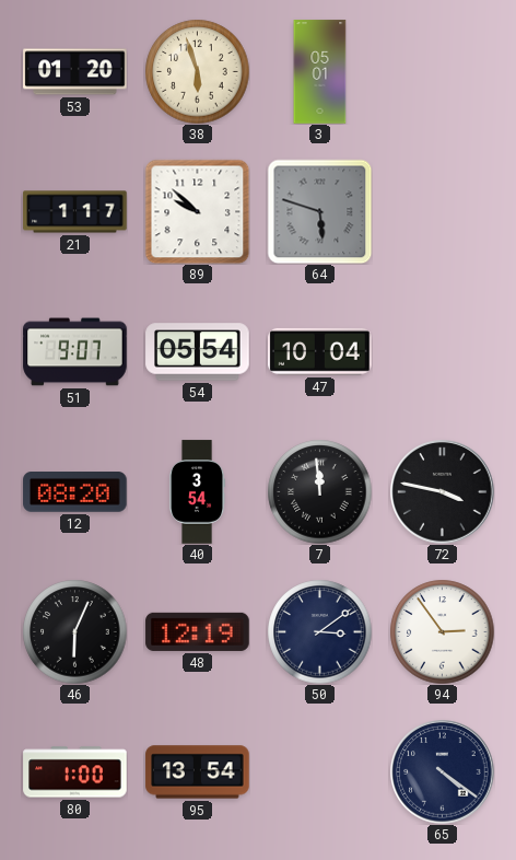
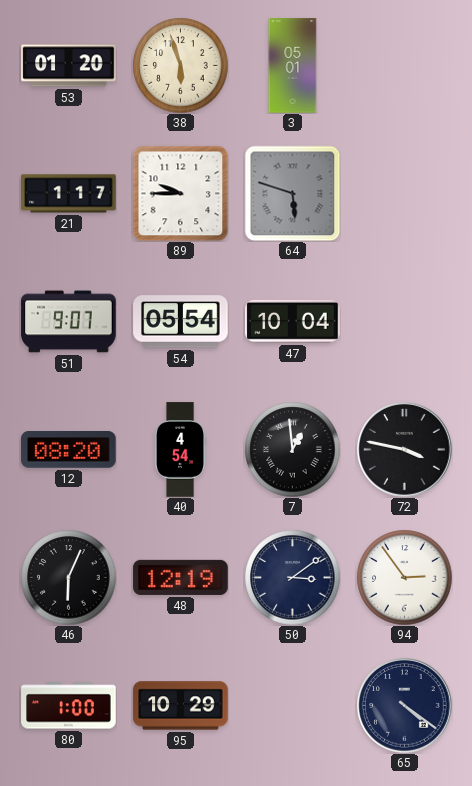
89: 9:52 -> 9:45 (180, 193)
40: 3:54 -> 4:54 (180, 450)
7: 11:59 -> 12:59 (292, 449)
95: 13:54 -> 10:29 (181, 706)
